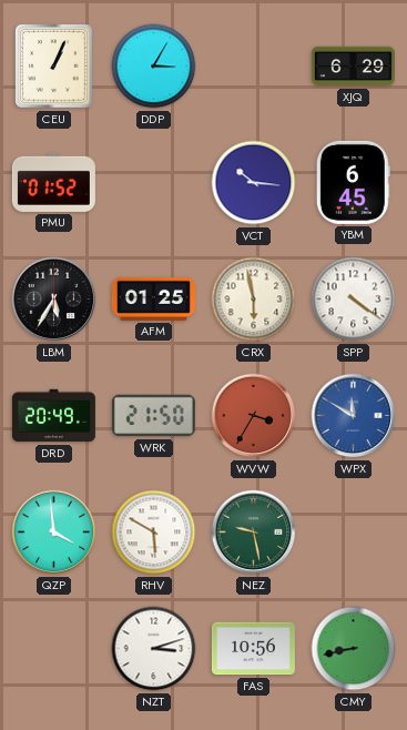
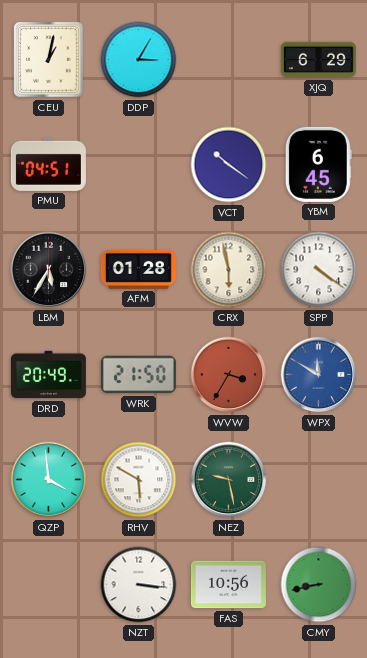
CEU: 1:04 -> 1:02 (49, 60)
PMU: 01:52 -> 04:51 (48, 164)
VCT: 10:16 -> 10:21 (229, 165)
AFM: 01:25 -> 01:28 (138, 269)
NZT: 3:12 -> 3:16 (139, 585)
